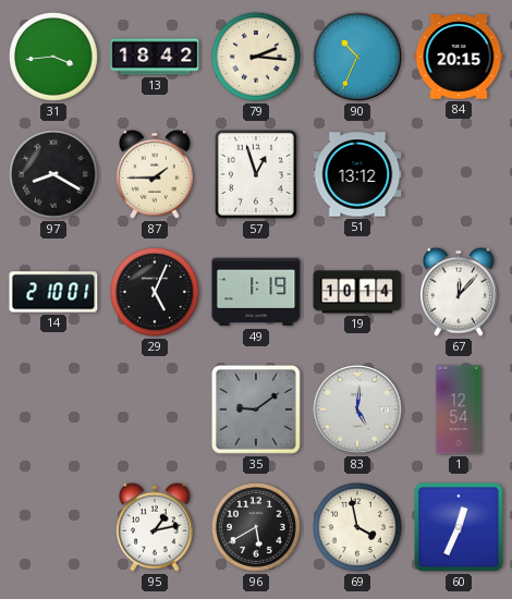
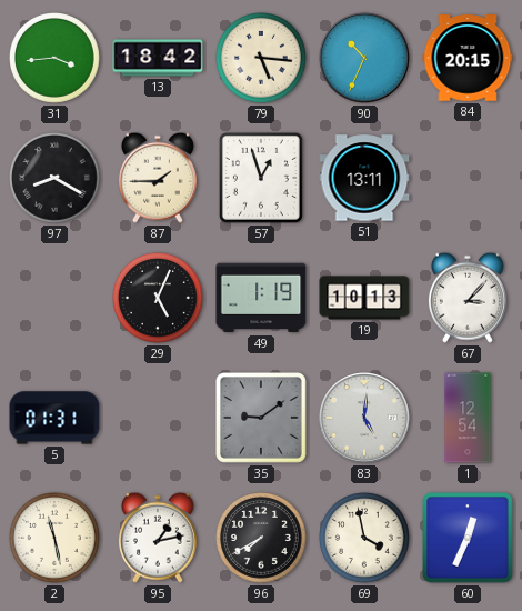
79: 2:16 -> 5:16 (262, 59)
51: 13:12 -> 13:11 (364, 178)
14: 2:10 -> none (53, 292)
19: 10:14 -> 10:13 (364, 298)
67: 12:07 -> 3:07 (468, 298)
5: none -> 01:31 (54, 418)
2: none -> 11:28 (56, 539)
96: 5:40 -> 7:40 (262, 539)
